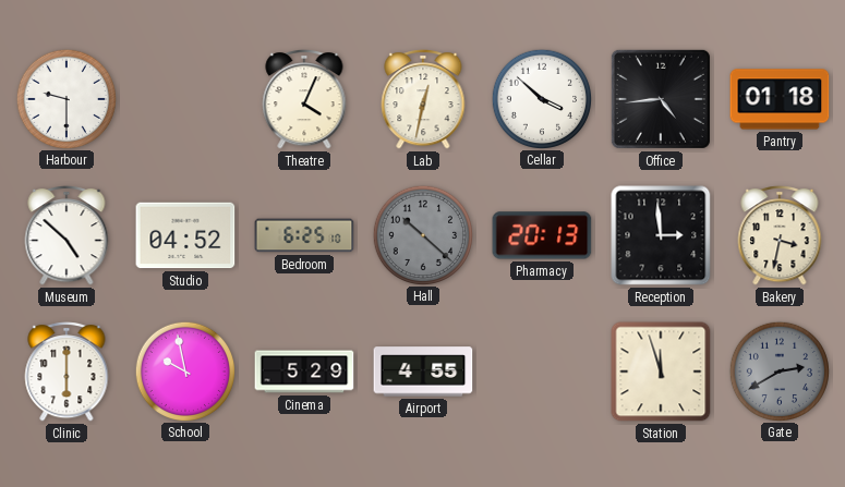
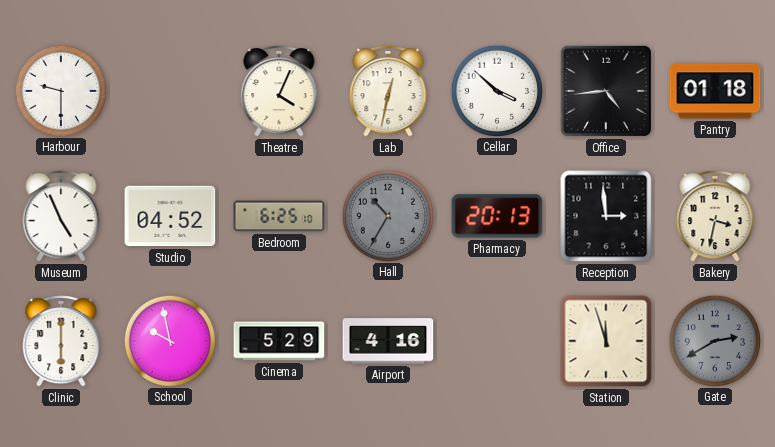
Museum: 4:52 -> 4:56 (61, 217)
Hall: 10:22 -> 10:35 (387, 215)
Airport: 4:55 -> 4:16 (388, 341)
